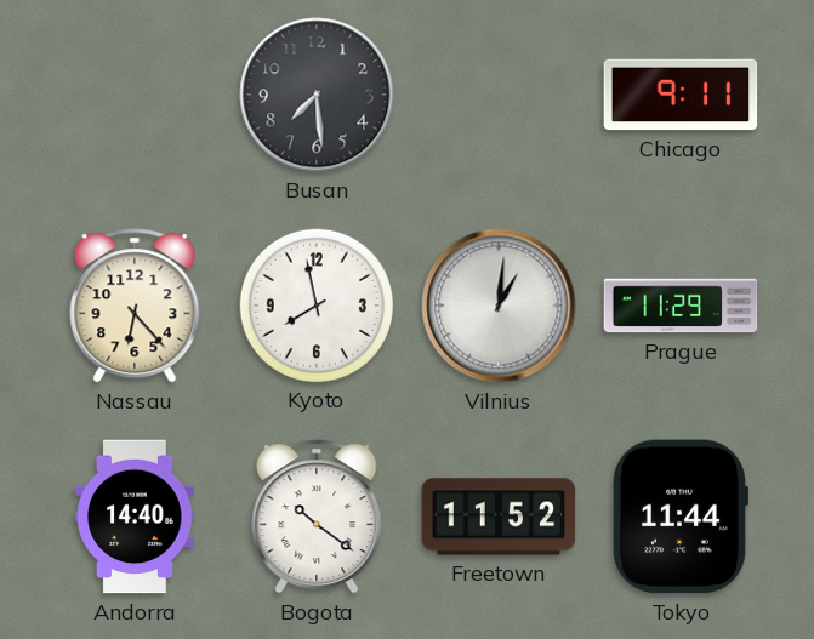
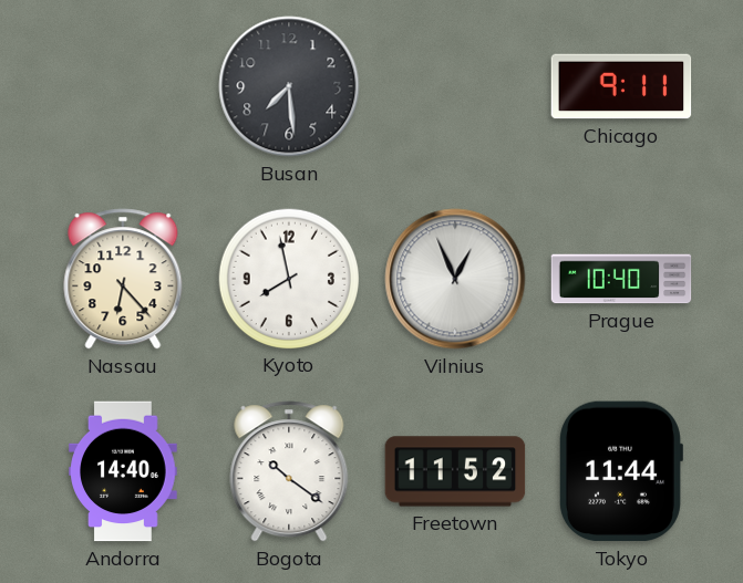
Vilnius: 1:01 -> 12:56 (455, 279)
Prague: 11:29 -> 10:40 (621, 279)
